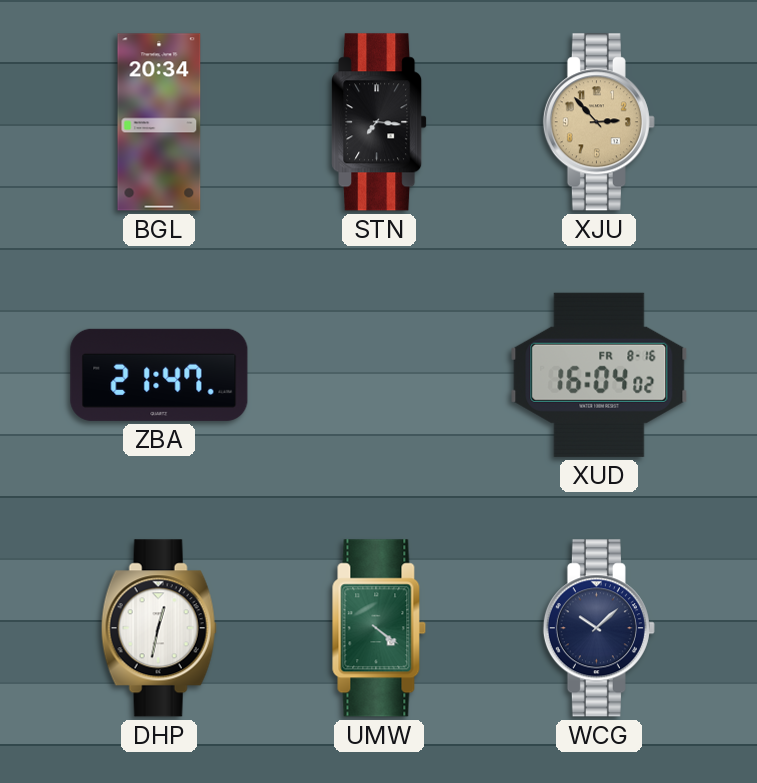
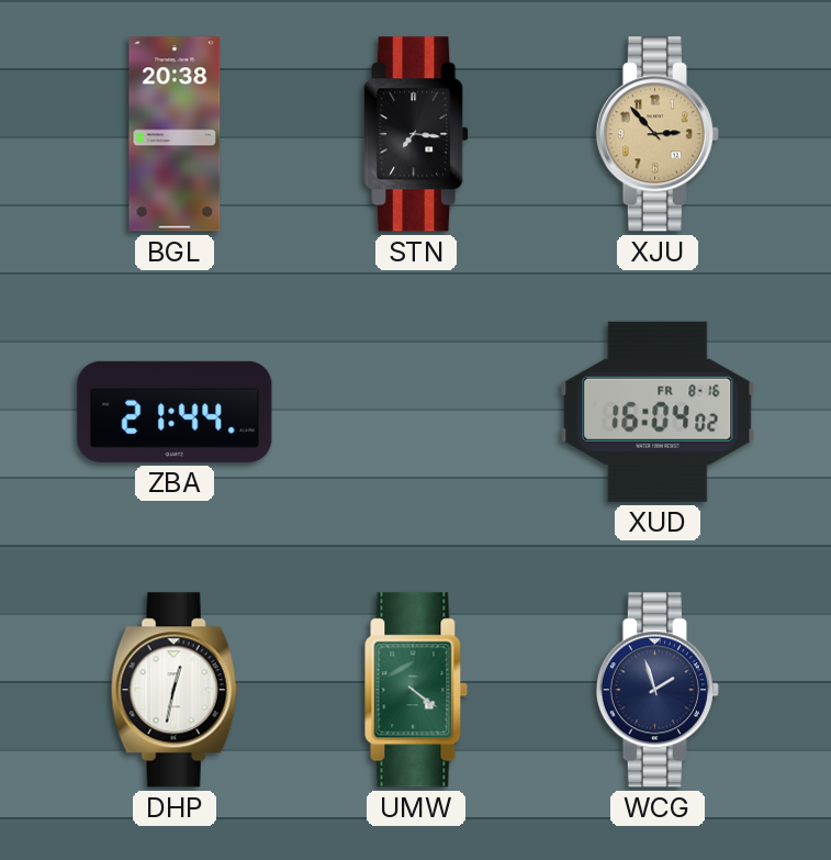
BGL: 20:34 -> 20:38 (175, 134)
ZBA: 21:47 -> 21:44 (175, 412)
WCG: 10:08 -> 1:57 (658, 690)
